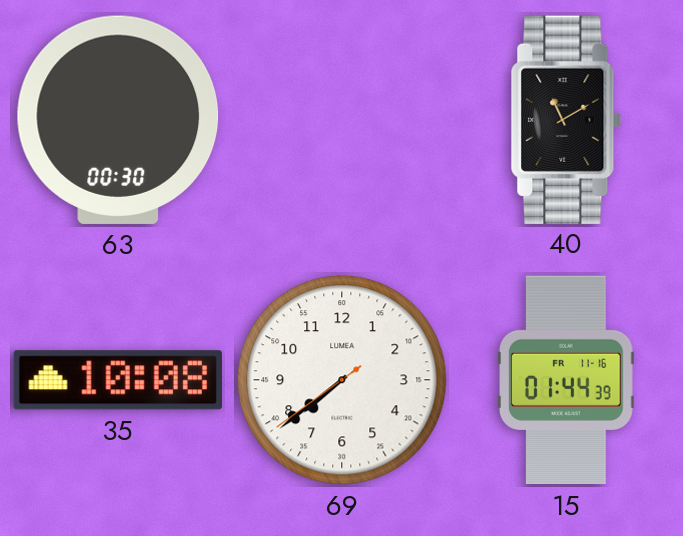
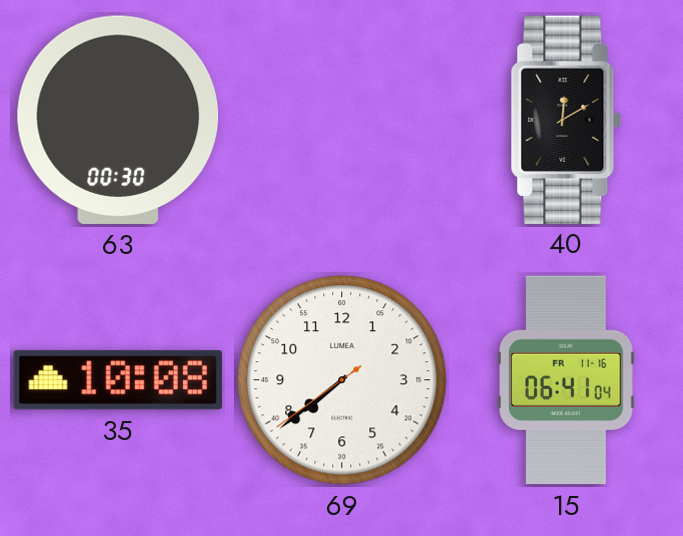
40: 11:10 -> 12:10 (566, 119)
15: 01:44 -> 06:41 (567, 380)
